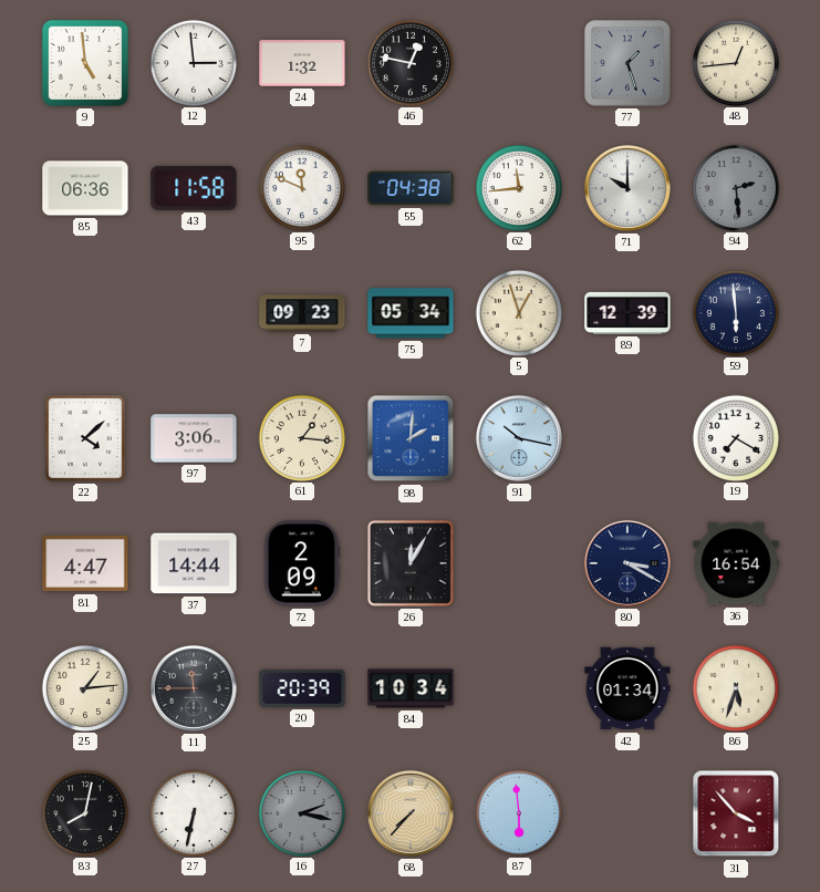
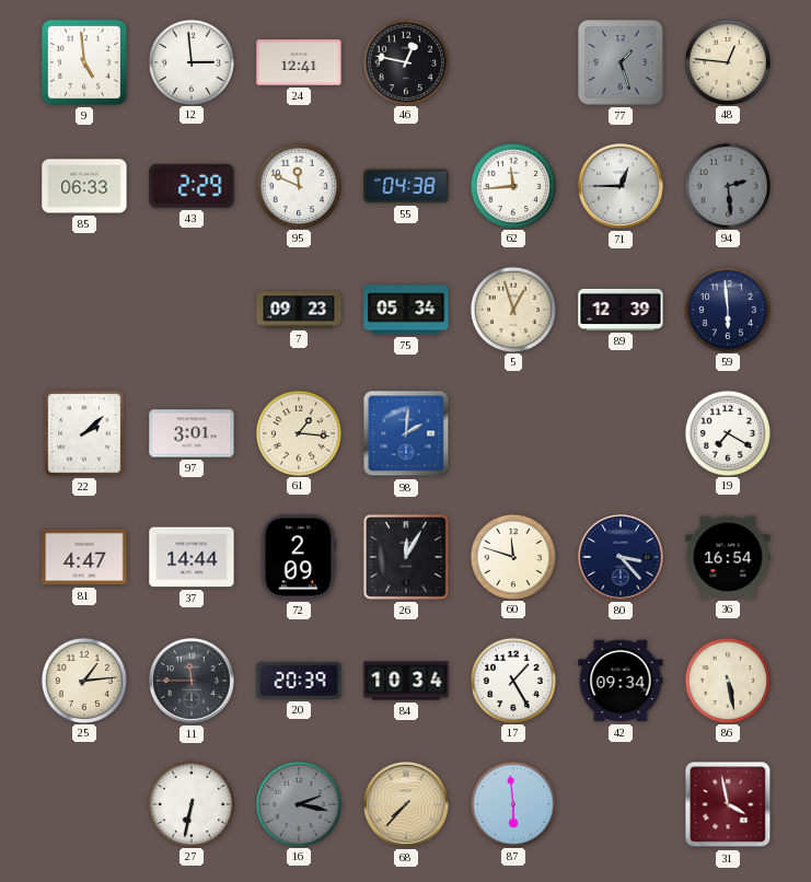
24: 1:32 -> 12:41 (299, 62)
48: 12:44 -> 12:46 (727, 61)
85: 06:36 -> 06:33 (84, 186)
43: 11:58 -> 2:29 (192, 186)
71: 10:00 -> 12:45 (621, 186)
22: 4:08 -> 2:08 (84, 433)
97: 3:06 -> 3:01 (192, 433)
91: 10:17 -> none (519, 438)
60: none -> 11:48 (512, 556)
80: 3:20 -> 3:23 (621, 557)
17: none -> 1:25 (512, 680)
42: 01:34 -> 09:34 (621, 681)
86: 5:33 -> 5:28 (727, 680)
83: 8:02 -> none (84, 812)
31: 3:53 -> 3:58 (728, 804)
